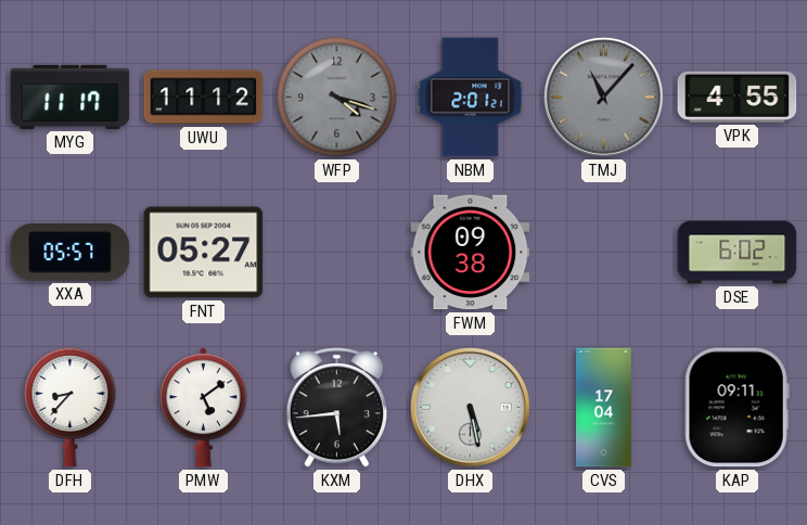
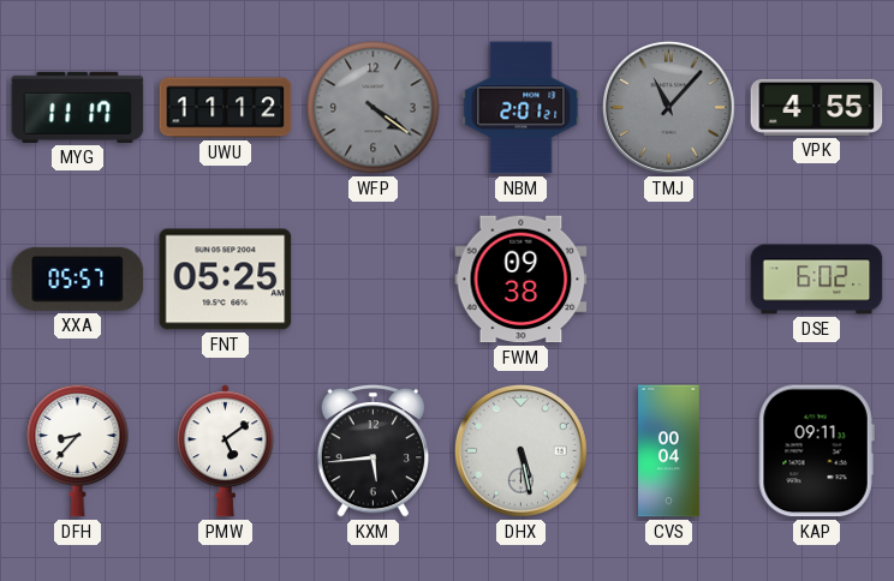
WFP: 4:18 -> 4:21 (374, 108)
FNT: 05:27 -> 05:25 (226, 280)
CVS: 17:04 -> 00:04 (669, 451)
